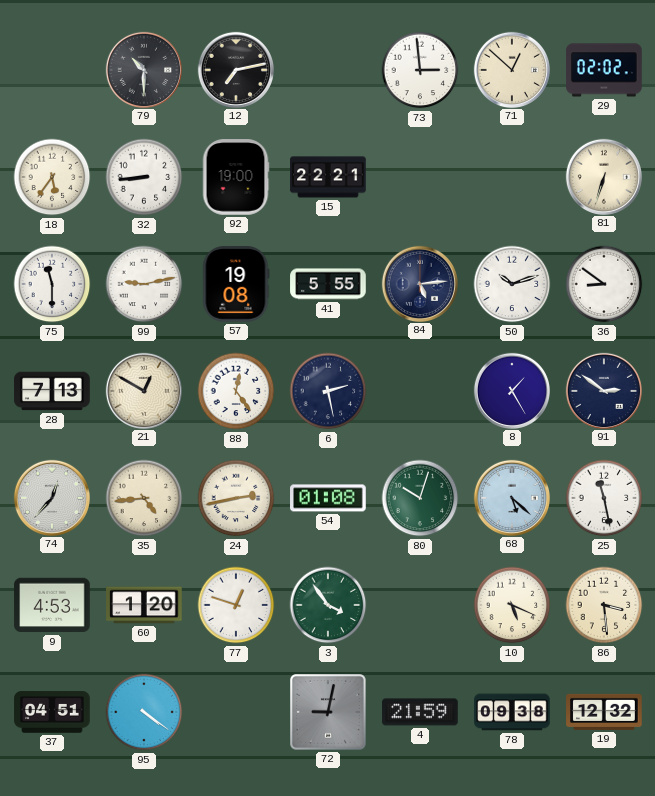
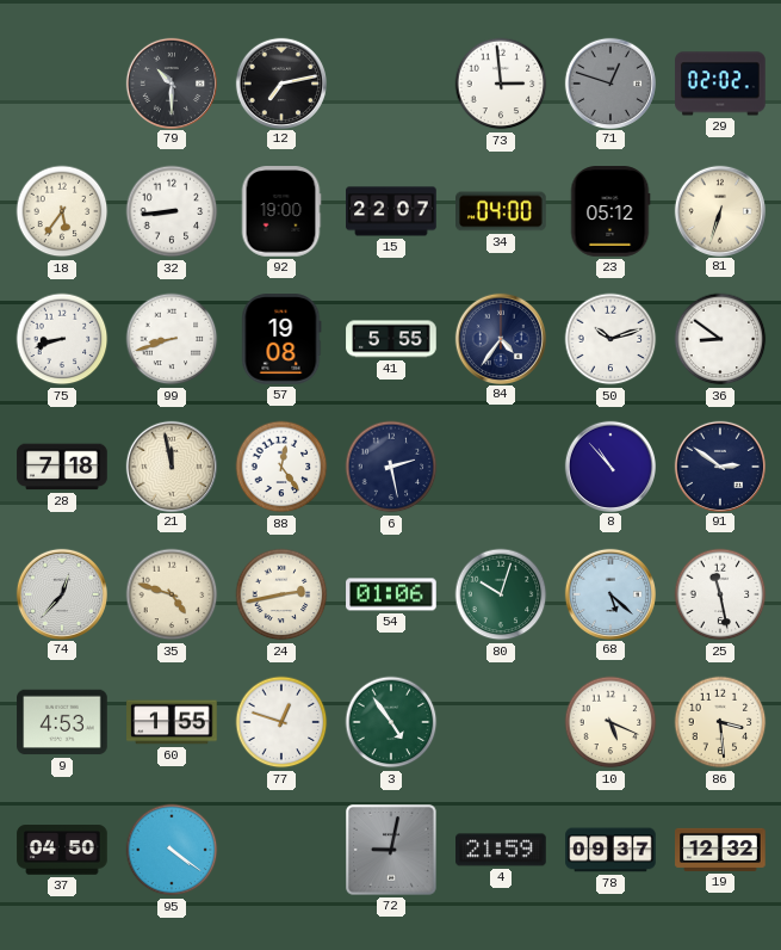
71: 12:52 -> 12:48 (609, 82)
71 dial: cream -> grey (609, 82)
15: 22:21 -> 22:07 (391, 211)
34: none -> 04:00 (501, 211)
23: none -> 05:12 (610, 211)
75: 11:30 -> 8:42 (62, 339)
99: 9:13 -> 8:42 (172, 339)
84: 5:14 -> 4:36 (500, 338)
28: 7:13 -> 7:18 (62, 467)
21: 12:50 -> 11:58 (171, 465)
8: 1:25 -> 10:53 (609, 465)
35: 4:44 -> 4:48 (172, 594)
54: 01:08 -> 01:06 (391, 594)
60: 1:20 -> 1:55 (172, 722)
3: 3:54 -> 4:54 (391, 722)
37: 04:51 -> 04:50 (62, 850)
78: 09:38 -> 09:37 (610, 850)
